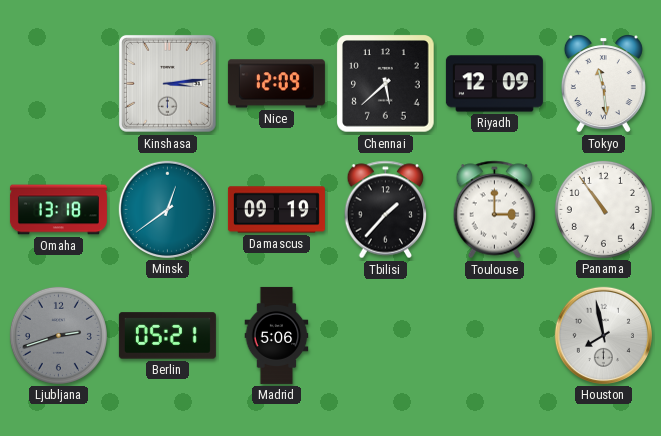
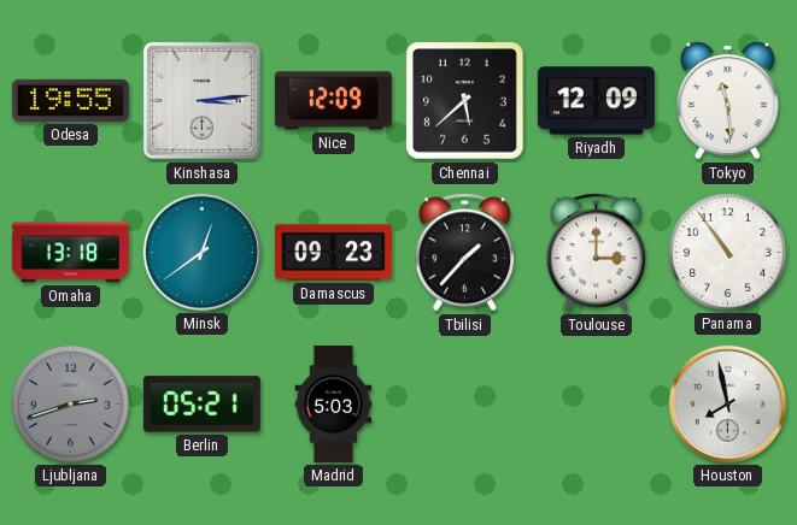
Odesa: none -> 19:55 (70, 100)
Damascus: 09:19 -> 09:23 (333, 253)
Madrid: 5:06 -> 5:03 (334, 403)
